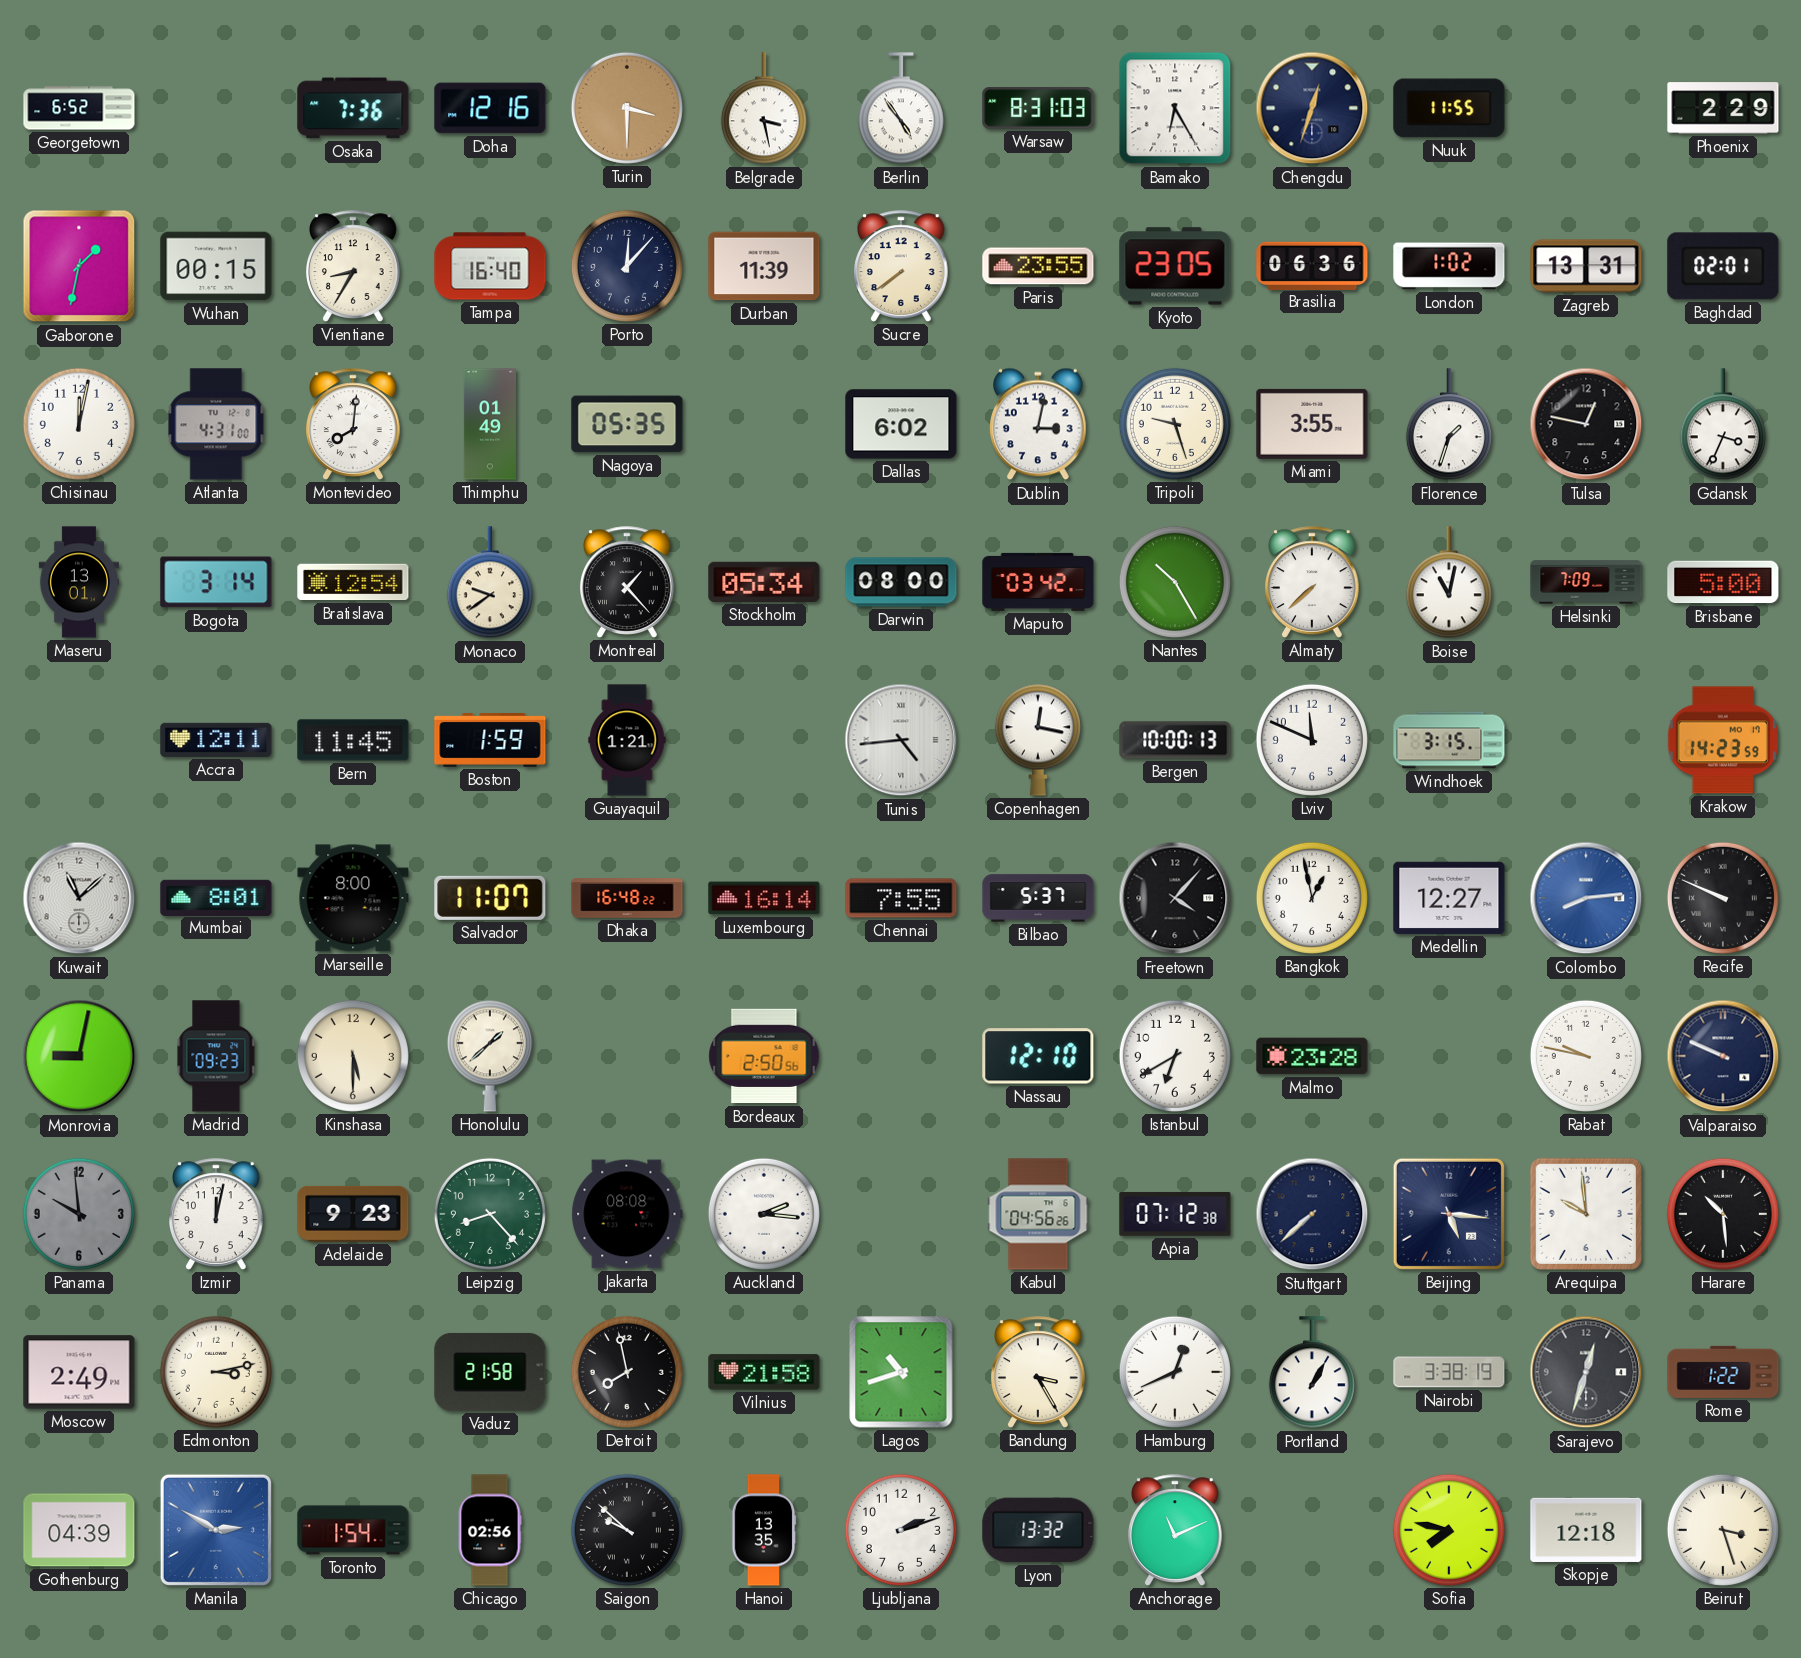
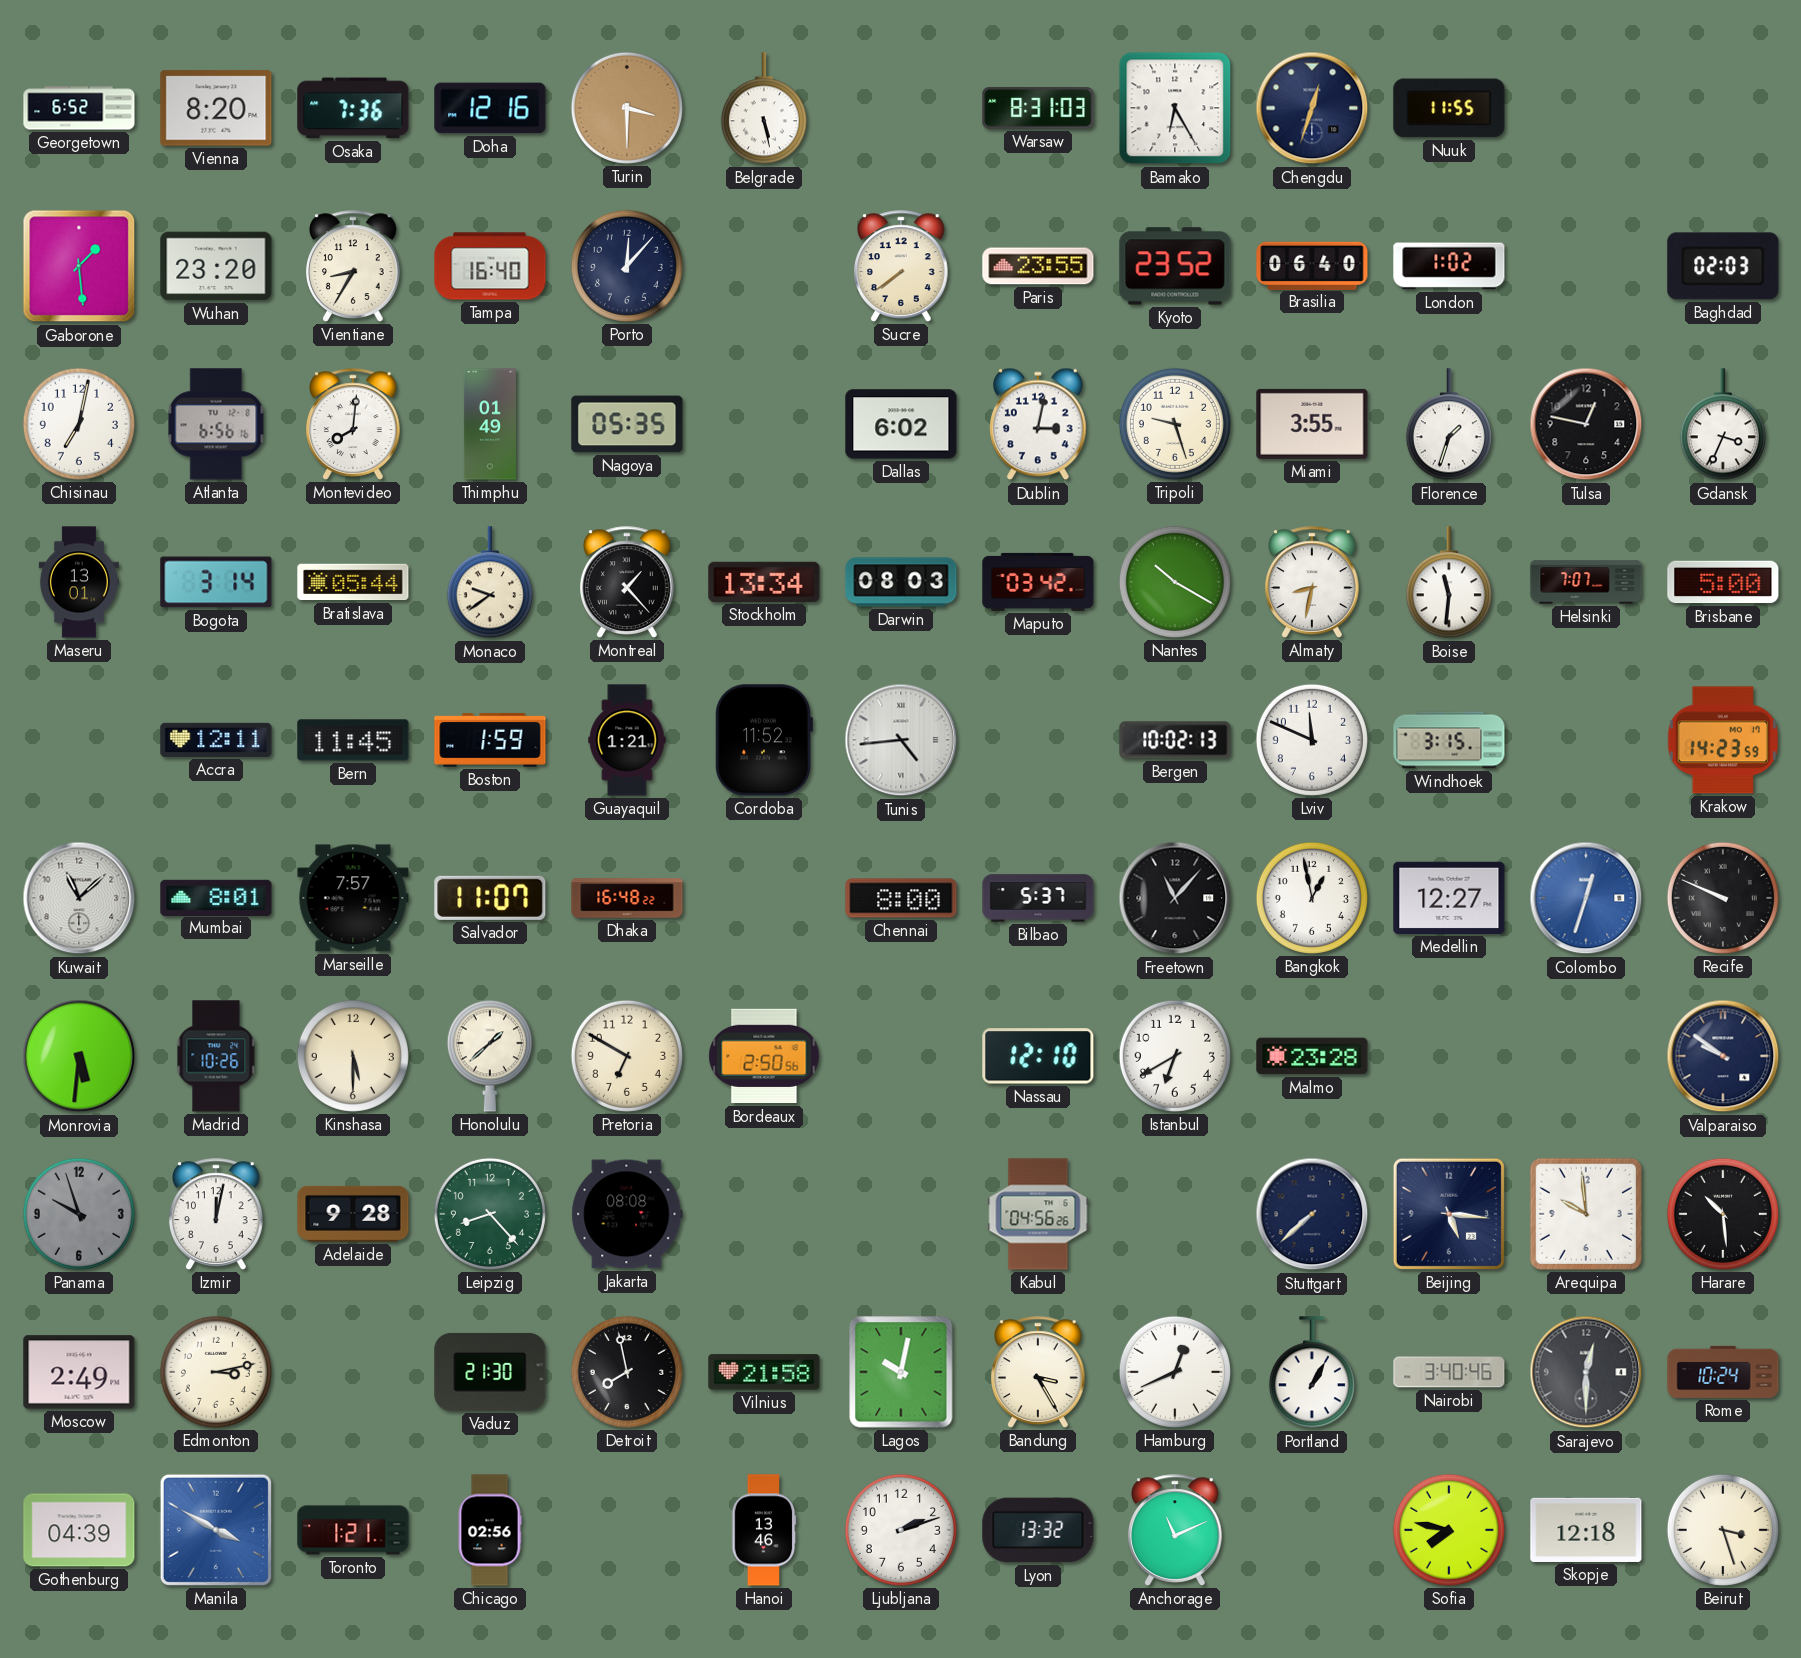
Vienna: none -> 8:20 (216, 108)
Belgrade: 3:28 -> 5:28 (764, 109)
Berlin: 4:54 -> none (901, 109)
Phoenix: 2:29 -> none (1723, 108)
Gaborone: 1:32 -> 1:29 (79, 266)
Wuhan: 00:15 -> 23:20 (216, 266)
Durban: 11:39 -> none (764, 266)
Kyoto: 23:05 -> 23:52 (1175, 266)
Brasilia: 06:36 -> 06:40 (1312, 265)
Zagreb: 13:31 -> none (1586, 266)
Baghdad: 02:01 -> 02:03 (1723, 266)
Chisinau: 12:02 -> 7:02 (79, 424)
Atlanta: 4:31 -> 6:56 (216, 424)
Bratislava: 12:54 -> 05:44 (353, 582)
Stockholm: 05:34 -> 13:34 (764, 582)
Darwin: 08:00 -> 08:03 (901, 582)
Nantes: 10:25 -> 10:20 (1175, 582)
Almaty: 7:38 -> 8:32 (1313, 582)
Boise: 11:02 -> 11:31 (1449, 583)
Helsinki: 7:09 -> 7:07 (1586, 582)
Cordoba: none -> 11:52 (764, 740)
Copenhagen: 12:17 -> none (1038, 740)
Bergen: 10:00 -> 10:02 (1175, 740)
Marseille: 8:00 -> 7:57 (353, 898)
Luxembourg: 16:14 -> none (764, 898)
Chennai: 7:55 -> 8:00 (901, 898)
Freetown: 4:07 -> 11:07 (1175, 898)
Colombo: 8:14 -> 12:33 (1586, 898)
Monrovia: 9:02 -> 5:31 (79, 1056)
Madrid: 09:23 -> 10:26 (216, 1056)
Pretoria: none -> 6:50 (627, 1056)
Rabat: 9:47 -> none (1586, 1056)
Valparaiso: 9:49 -> 9:51 (1723, 1056)
Panama: 9:59 -> 9:57 (79, 1214)
Adelaide: 9:23 -> 9:28 (353, 1214)
Auckland: 2:16 -> none (764, 1214)
Apia: 07:12 -> none (1175, 1214)
Vaduz: 21:58 -> 21:30 (490, 1372)
Lagos: 10:42 -> 10:02 (901, 1372)
Nairobi: 3:38 -> 3:40 (1449, 1372)
Sarajevo: 12:33 -> 12:30 (1586, 1372)
Rome: 1:22 -> 10:24 (1723, 1372)
Manila: 2:50 -> 3:50 (216, 1530)
Toronto: 1:54 -> 1:21 (353, 1530)
Saigon: 9:52 -> none (627, 1530)
Hanoi: 13:35 -> 13:46 (764, 1530)
